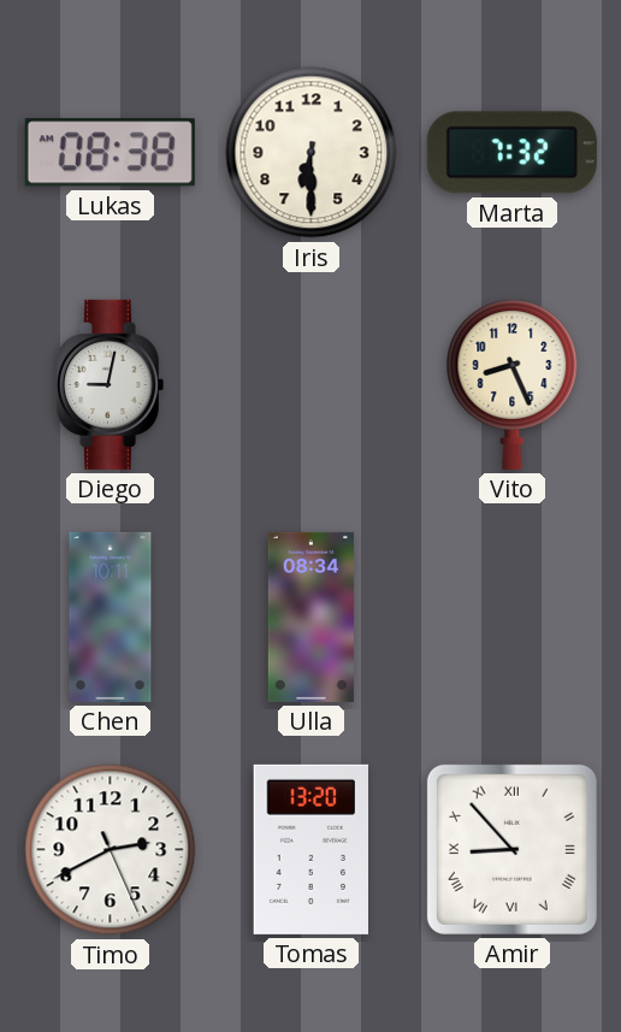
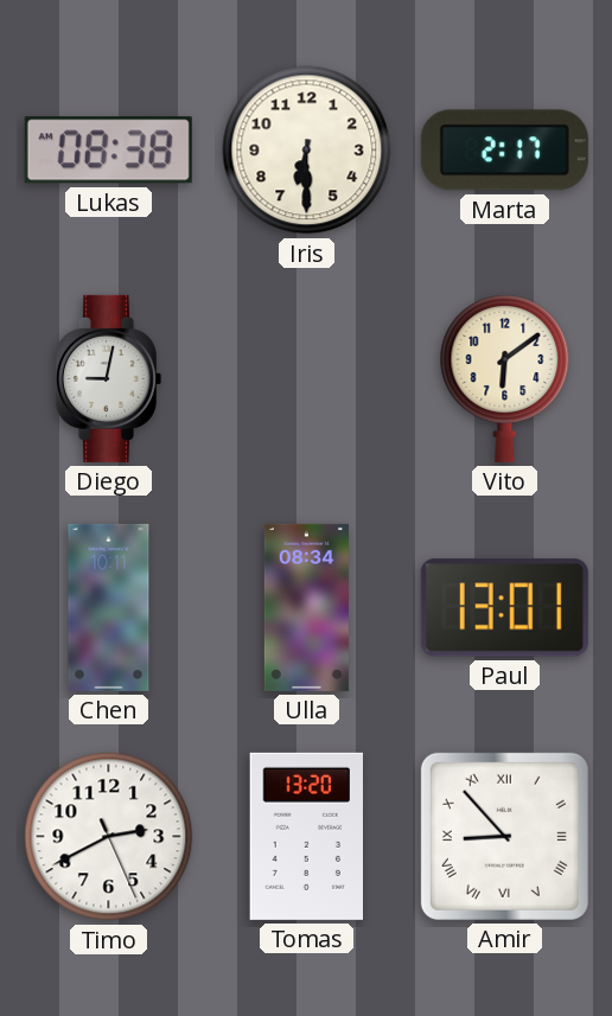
Marta: 7:32 -> 2:17 (504, 151)
Vito: 8:26 -> 6:09 (505, 378)
Paul: none -> 13:01 (504, 608)
